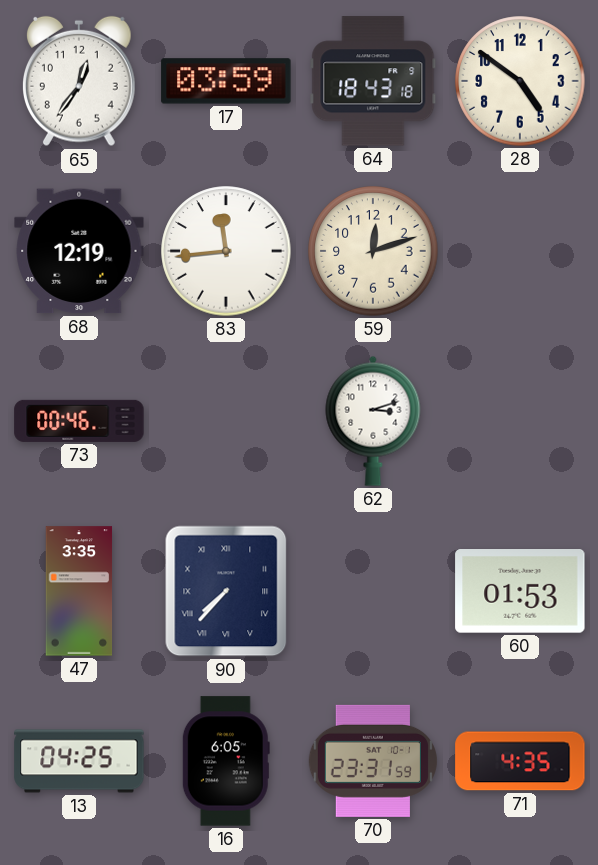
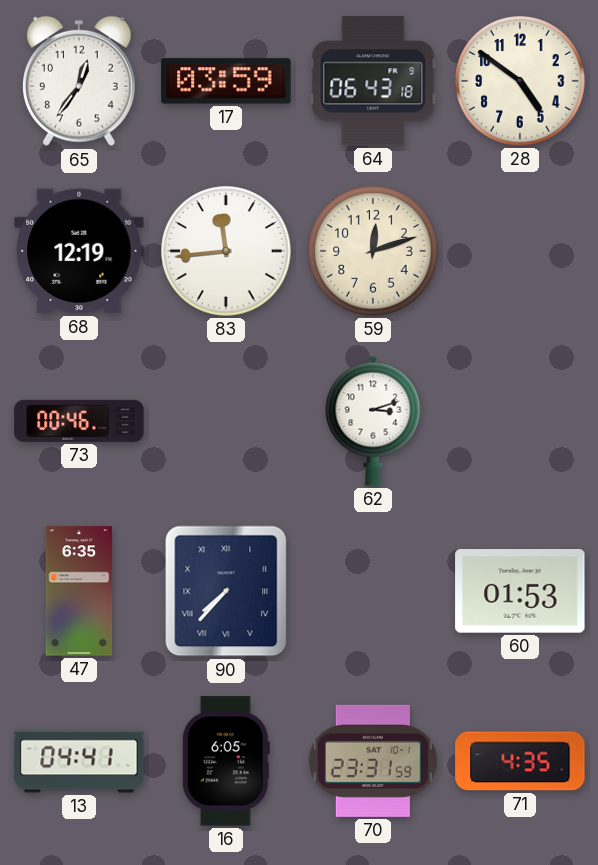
64: 18:43 -> 06:43 (373, 81)
47: 3:35 -> 6:35 (79, 591)
13: 04:25 -> 04:41 (79, 761)
